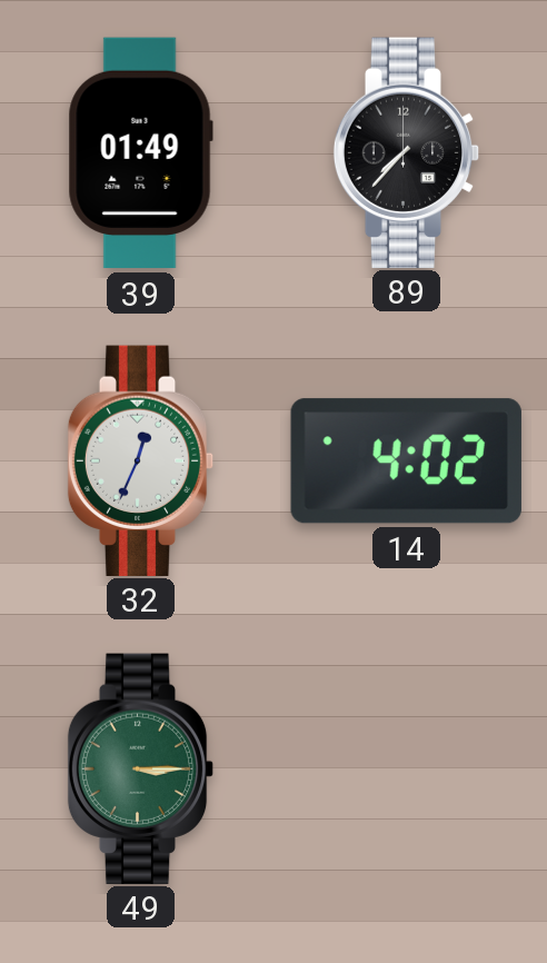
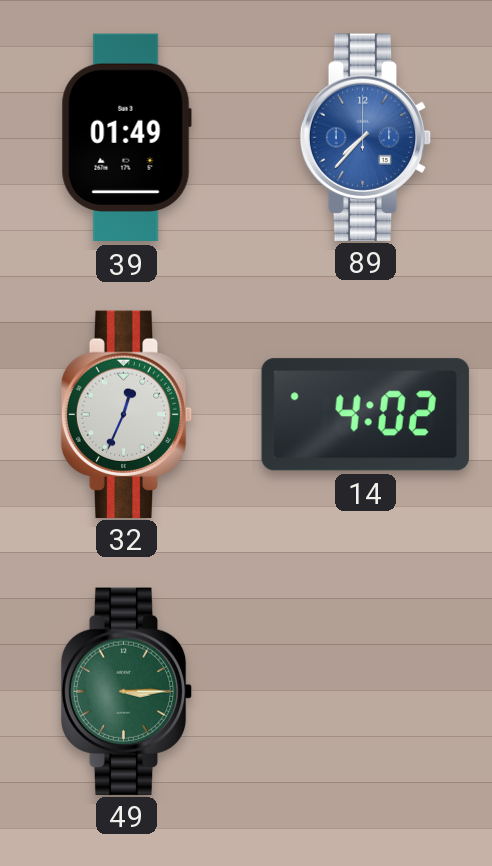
89 dial: black -> blue (366, 137)
